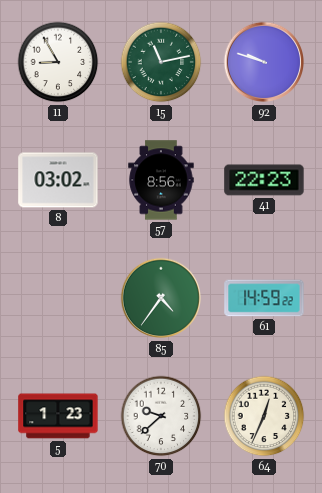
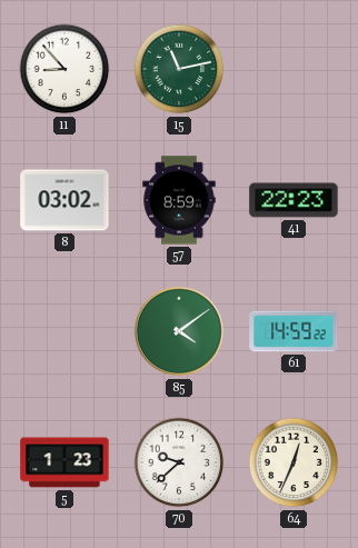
11: 8:55 -> 8:53 (64, 69)
92: 9:48 -> none (264, 62)
57: 8:56 -> 8:59 (179, 200)
85: 4:36 -> 4:09 (179, 331)
